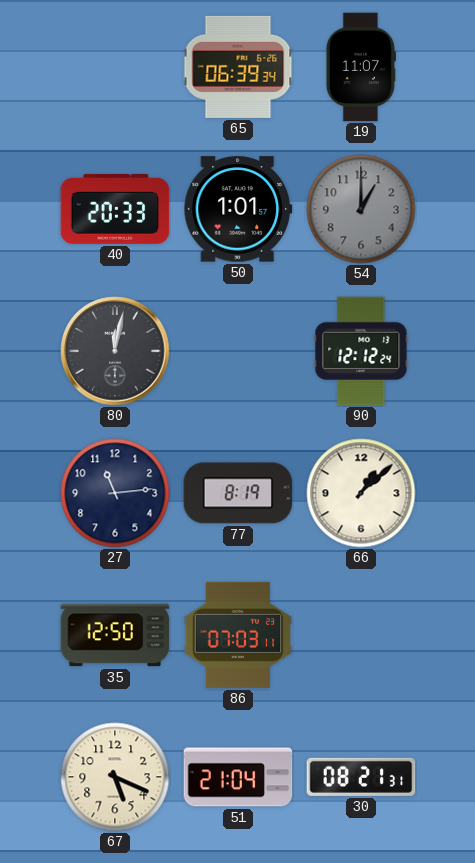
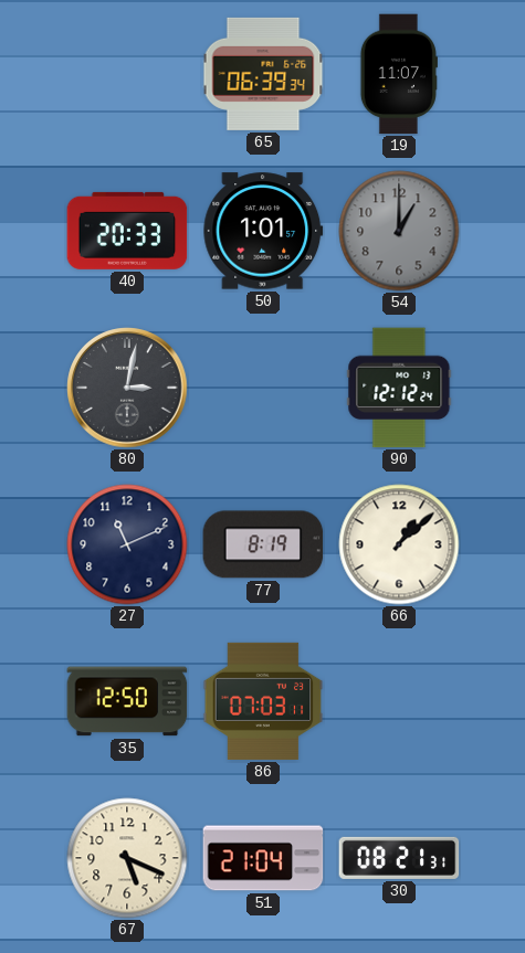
80: 12:02 -> 3:02 (127, 388)
27: 11:14 -> 11:11 (127, 544)
